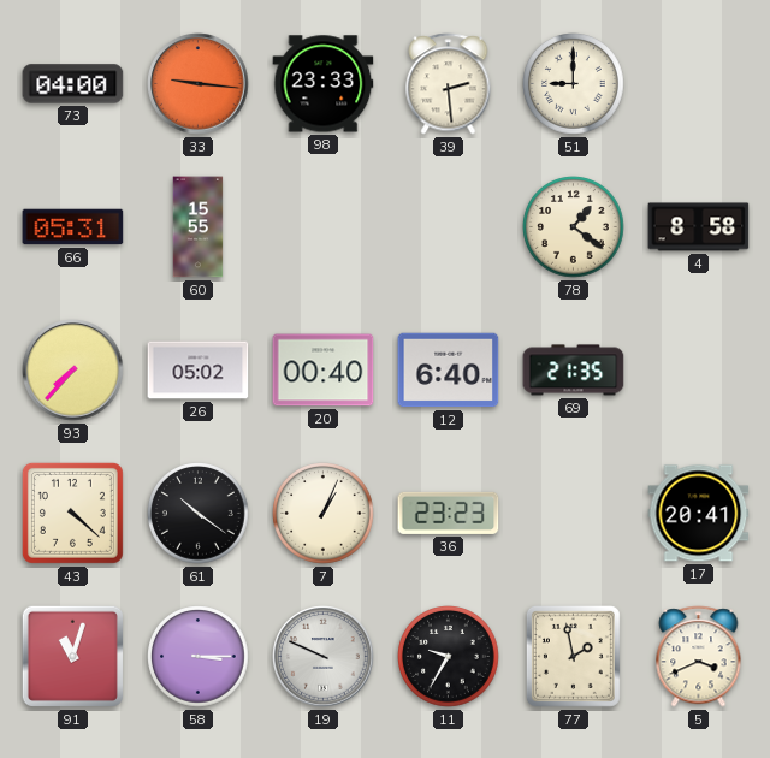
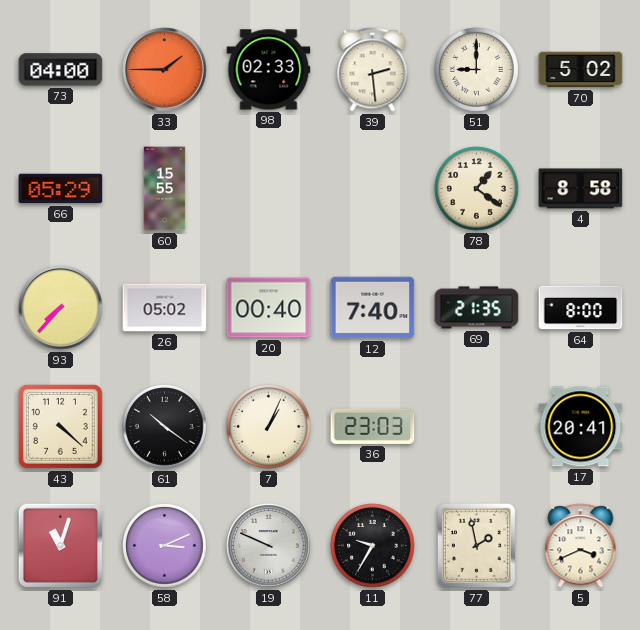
33: 9:16 -> 1:45 (165, 70)
98: 23:33 -> 02:33 (269, 70)
70: none -> 5:02 (581, 70)
66: 05:31 -> 05:29 (61, 189)
12: 6:40 -> 7:40 (373, 308)
64: none -> 8:00 (581, 308)
36: 23:23 -> 23:03 (373, 426)
58: 3:15 -> 3:11 (165, 546)
